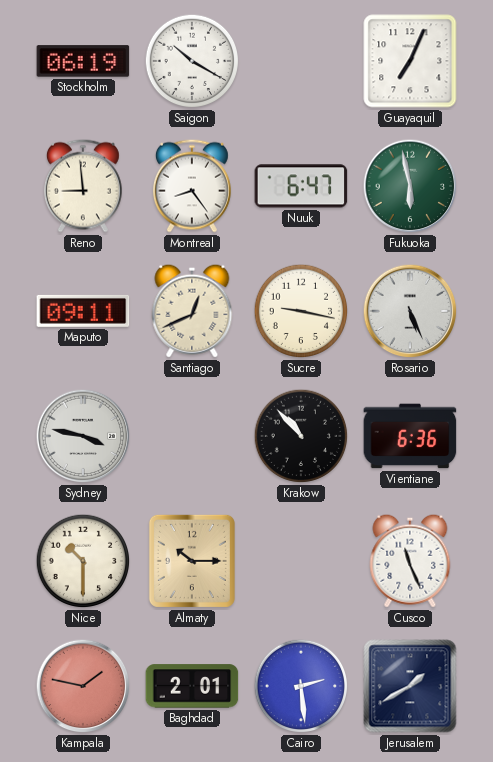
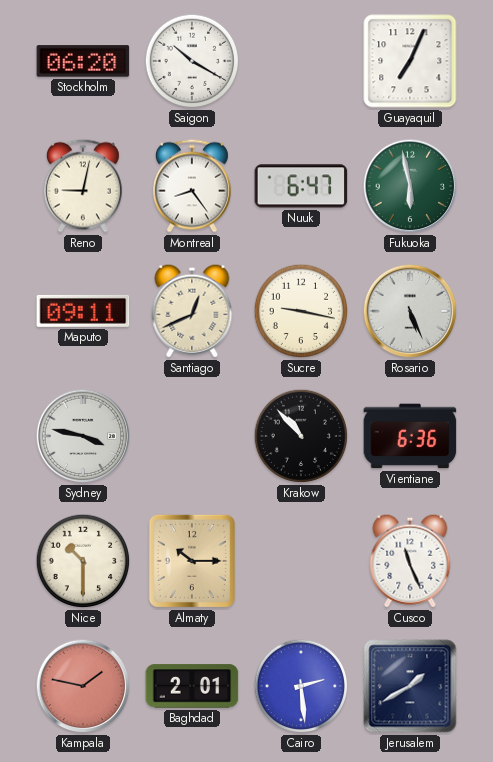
Stockholm: 06:19 -> 06:20 (83, 61)
Reno: 8:59 -> 9:02 (83, 186)
